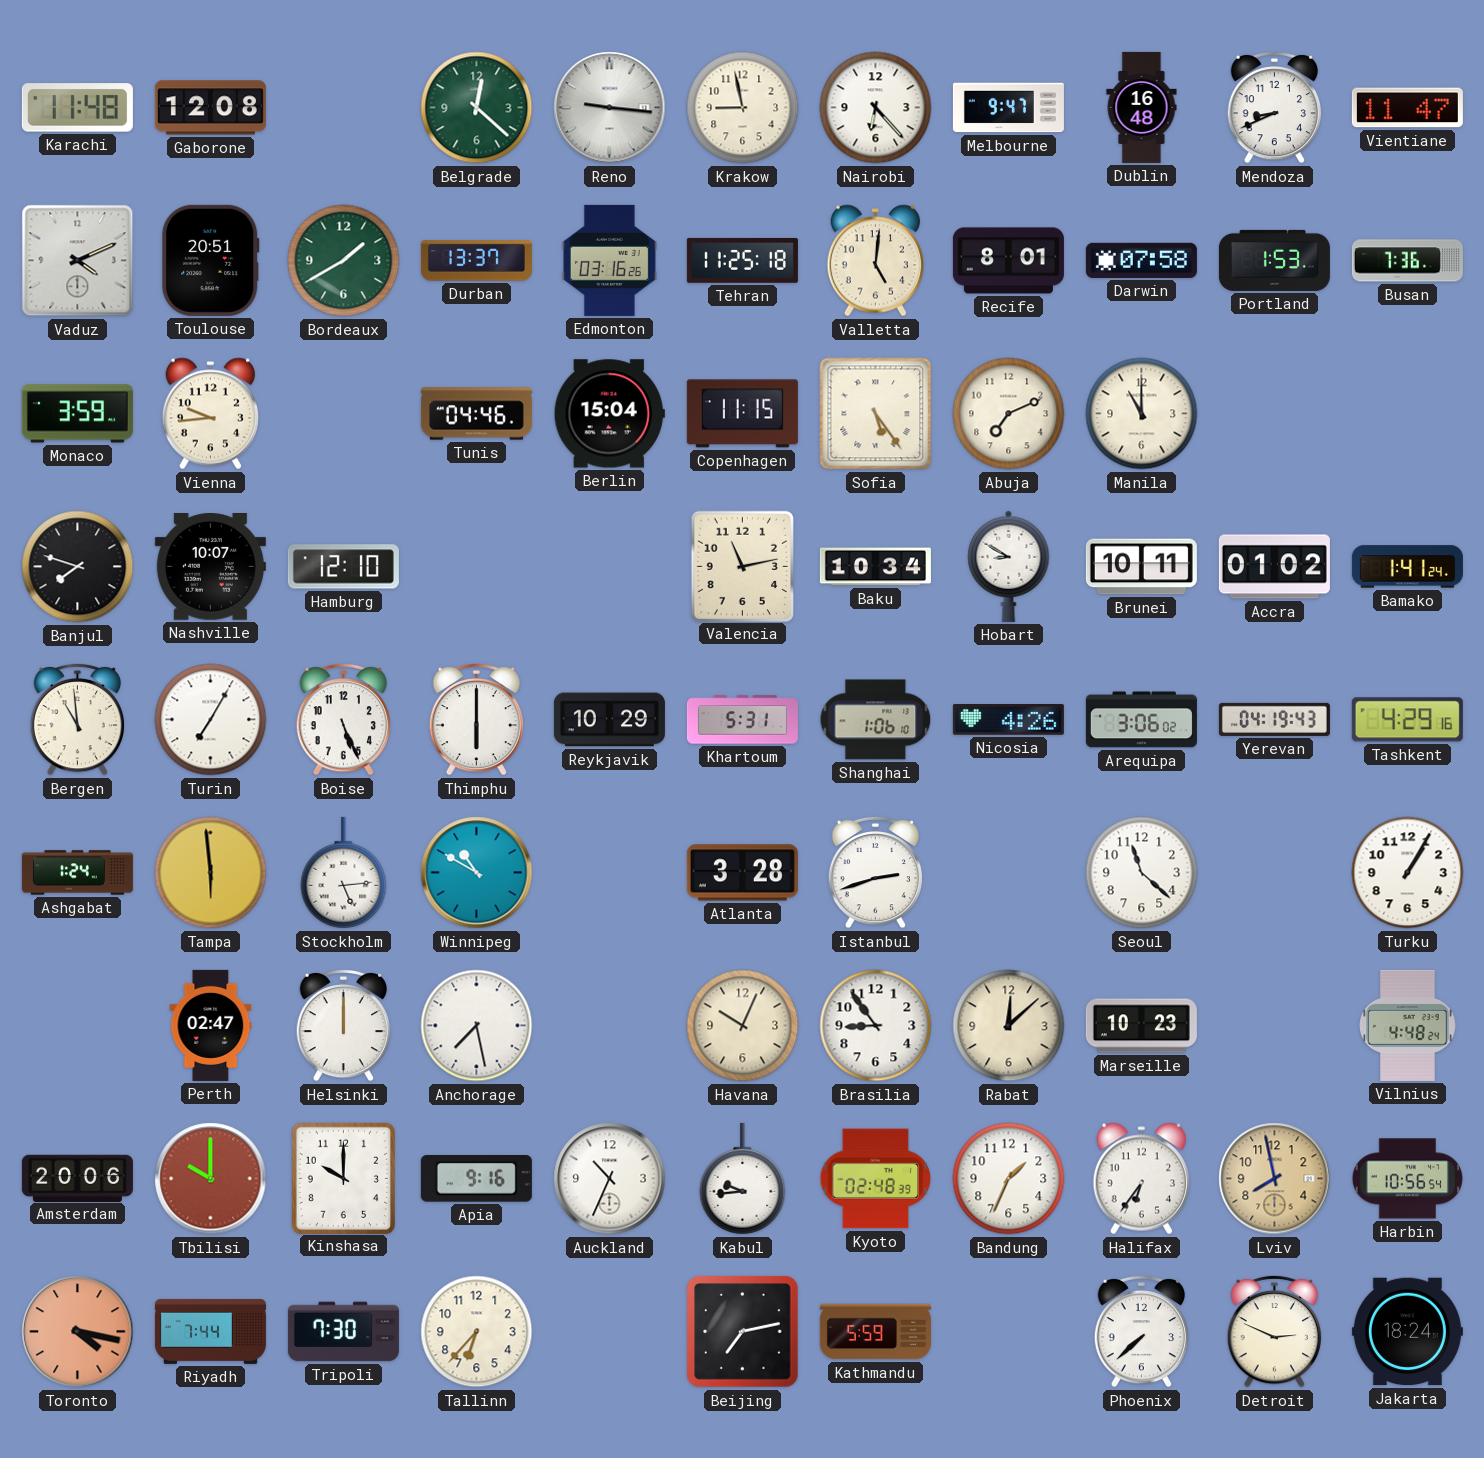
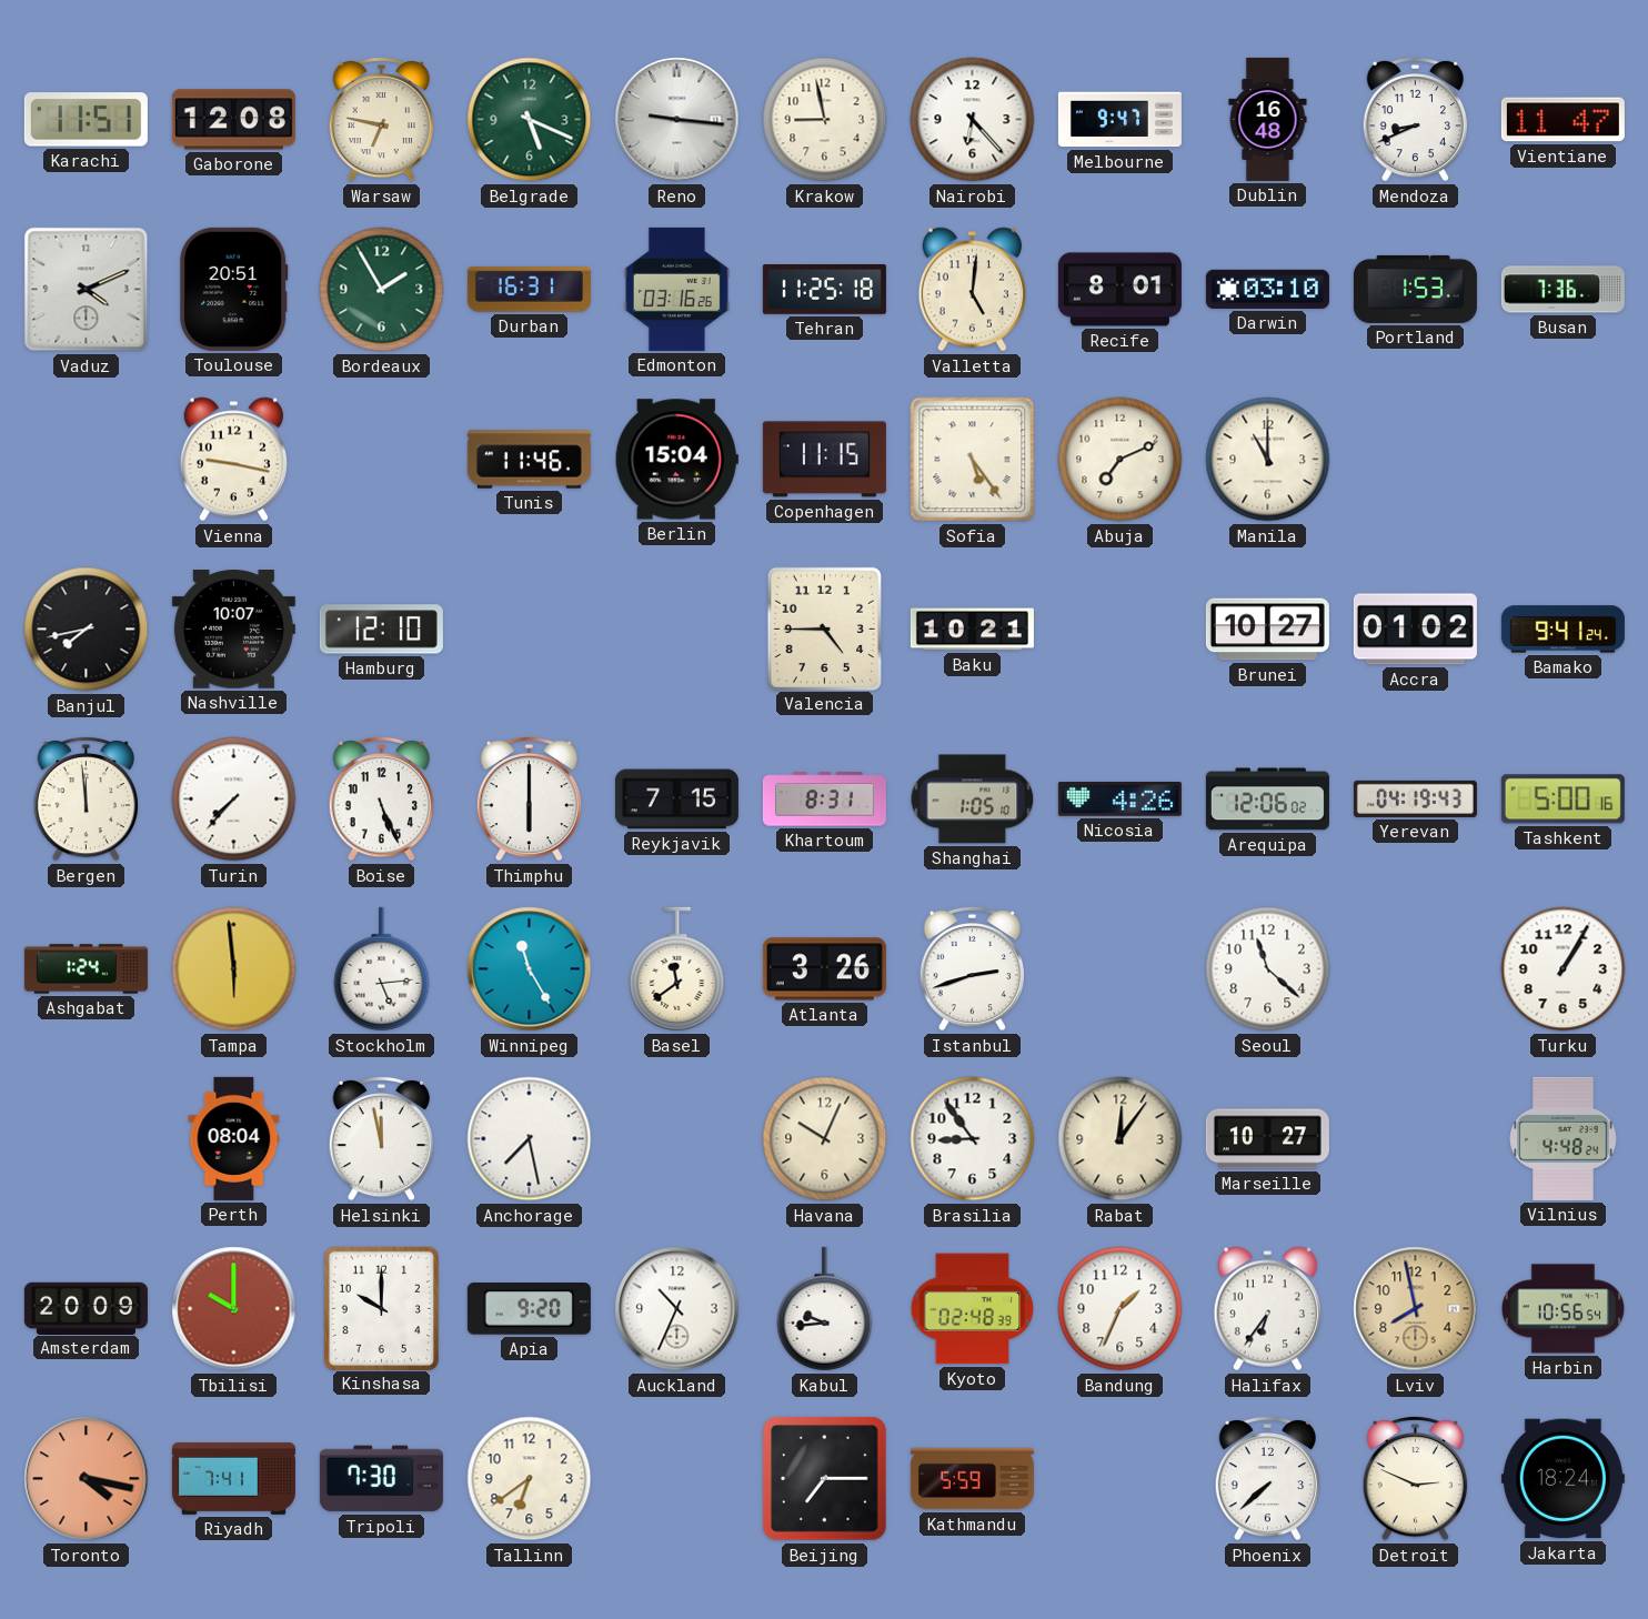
Karachi: 11:48 -> 11:51 (86, 120)
Warsaw: none -> 6:47 (381, 119)
Belgrade: 12:22 -> 5:19 (530, 120)
Bordeaux: 1:40 -> 1:55 (382, 290)
Durban: 13:37 -> 16:31 (529, 290)
Darwin: 07:58 -> 03:10 (1267, 289)
Monaco: 3:59 -> none (77, 414)
Vienna: 9:44 -> 9:17 (233, 460)
Tunis: 04:46 -> 11:46 (529, 460)
Banjul: 7:48 -> 7:43 (87, 630)
Valencia: 11:13 -> 4:45 (824, 629)
Baku: 10:34 -> 10:21 (972, 630)
Hobart: 8:50 -> none (1009, 566)
Brunei: 10:11 -> 10:27 (1267, 630)
Bamako: 1:41 -> 9:41 (1562, 630)
Bergen: 10:59 -> 11:59 (86, 798)
Turin: 7:05 -> 7:37 (234, 800)
Reykjavik: 10:29 -> 7:15 (676, 800)
Khartoum: 5:31 -> 8:31 (824, 800)
Shanghai: 1:06 -> 1:05 (973, 800)
Arequipa: 3:06 -> 12:06 (1267, 800)
Tashkent: 4:29 -> 5:00 (1562, 800)
Winnipeg: 10:50 -> 11:25 (530, 969)
Basel: none -> 11:39 (677, 969)
Atlanta: 3:28 -> 3:26 (824, 969)
Perth: 02:47 -> 08:04 (234, 1138)
Helsinki: 12:00 -> 11:58 (381, 1138)
Rabat: 12:08 -> 12:06 (1121, 1139)
Marseille: 10:23 -> 10:27 (1267, 1139)
Amsterdam: 20:06 -> 20:09 (86, 1308)
Apia: 9:16 -> 9:20 (529, 1309)
Riyadh: 7:44 -> 7:41 (233, 1478)
Tallinn: 6:37 -> 6:39 (530, 1479)
Beijing: 7:13 -> 7:15 (825, 1479)
